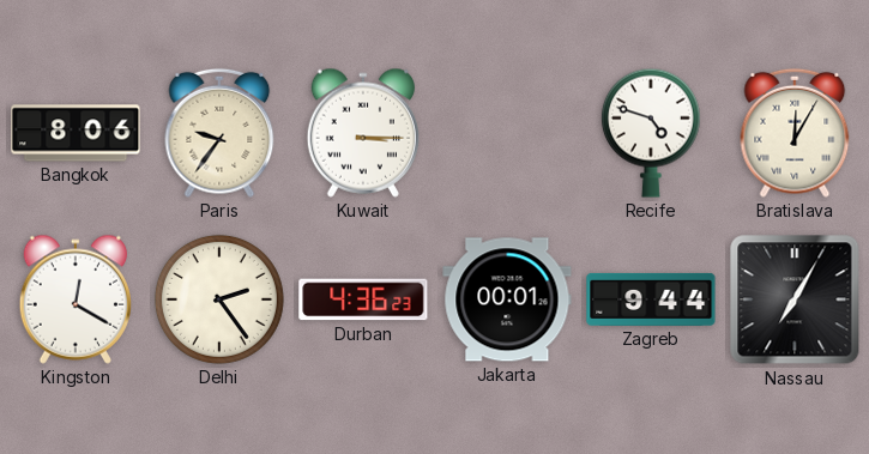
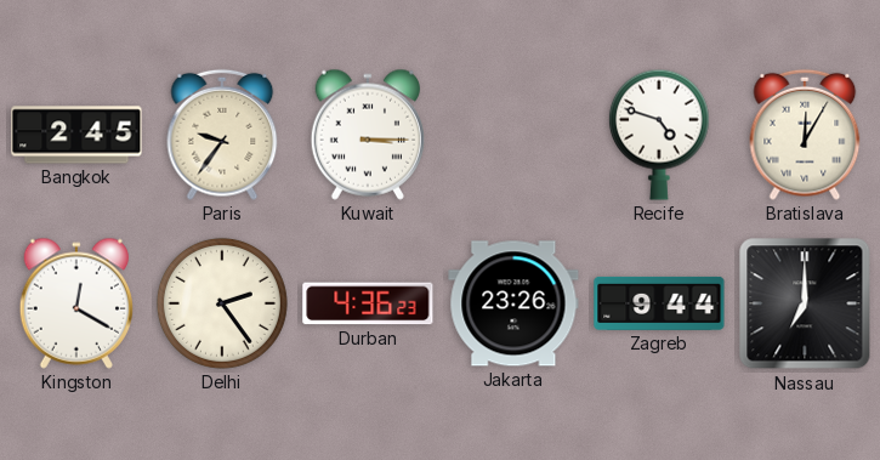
Bangkok: 8:06 -> 2:45 (76, 135)
Jakarta: 00:01 -> 23:26 (513, 303)
Nassau: 7:05 -> 7:00 (805, 303)
